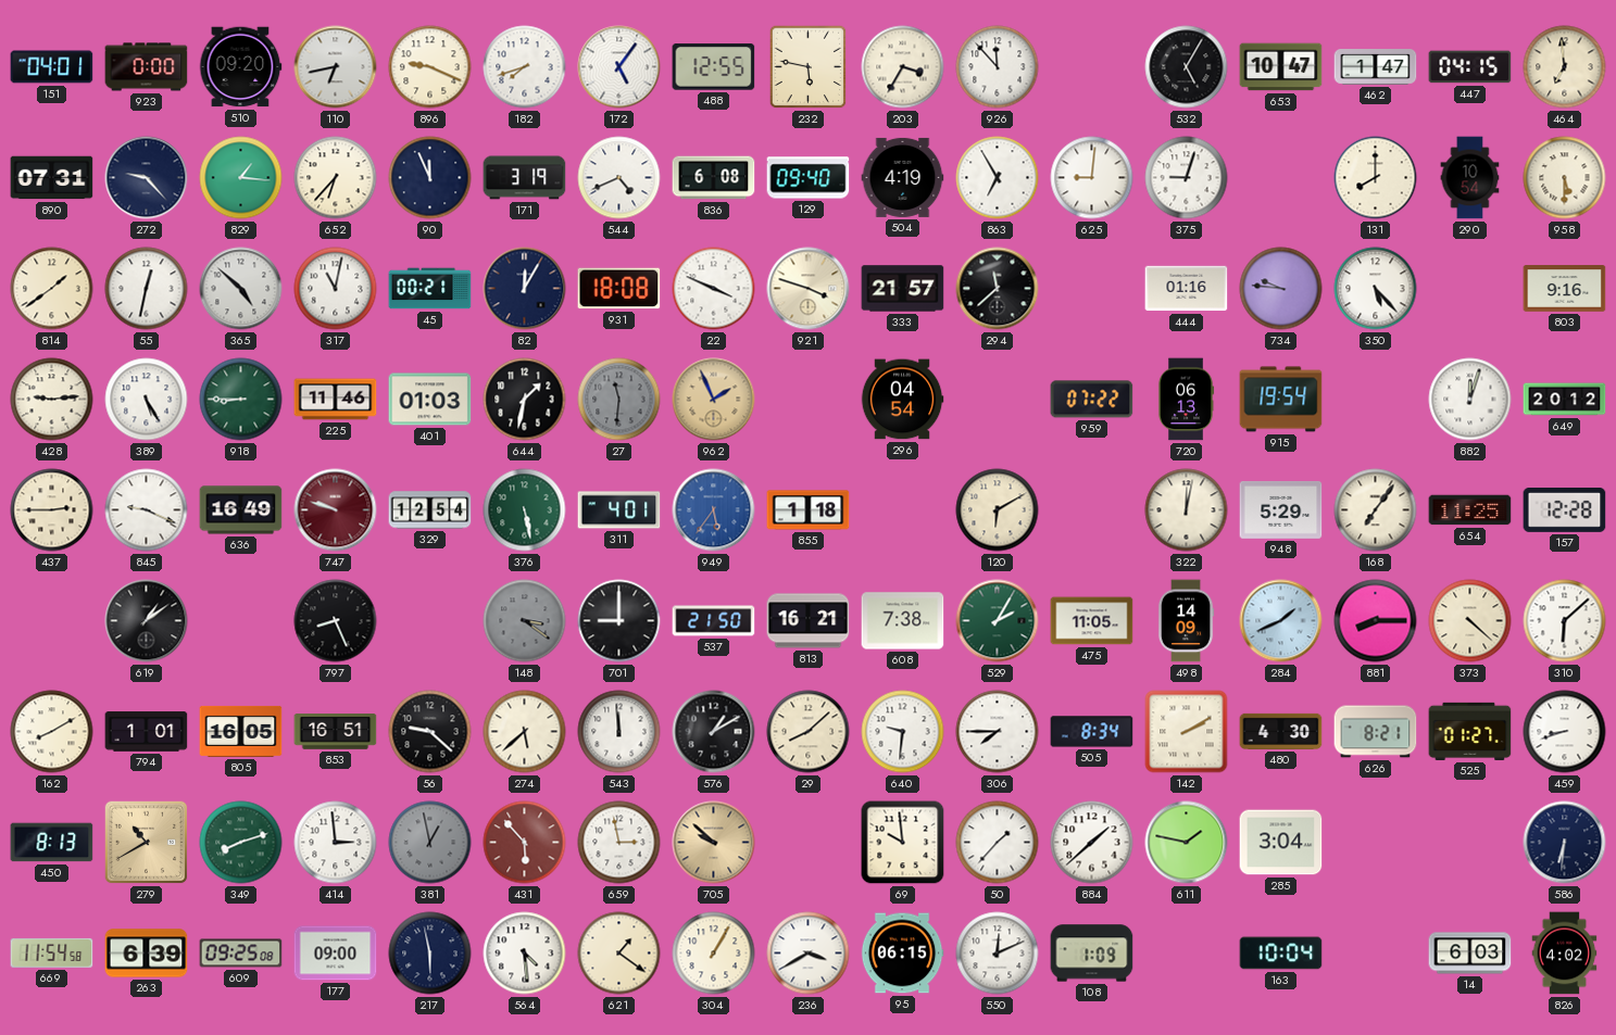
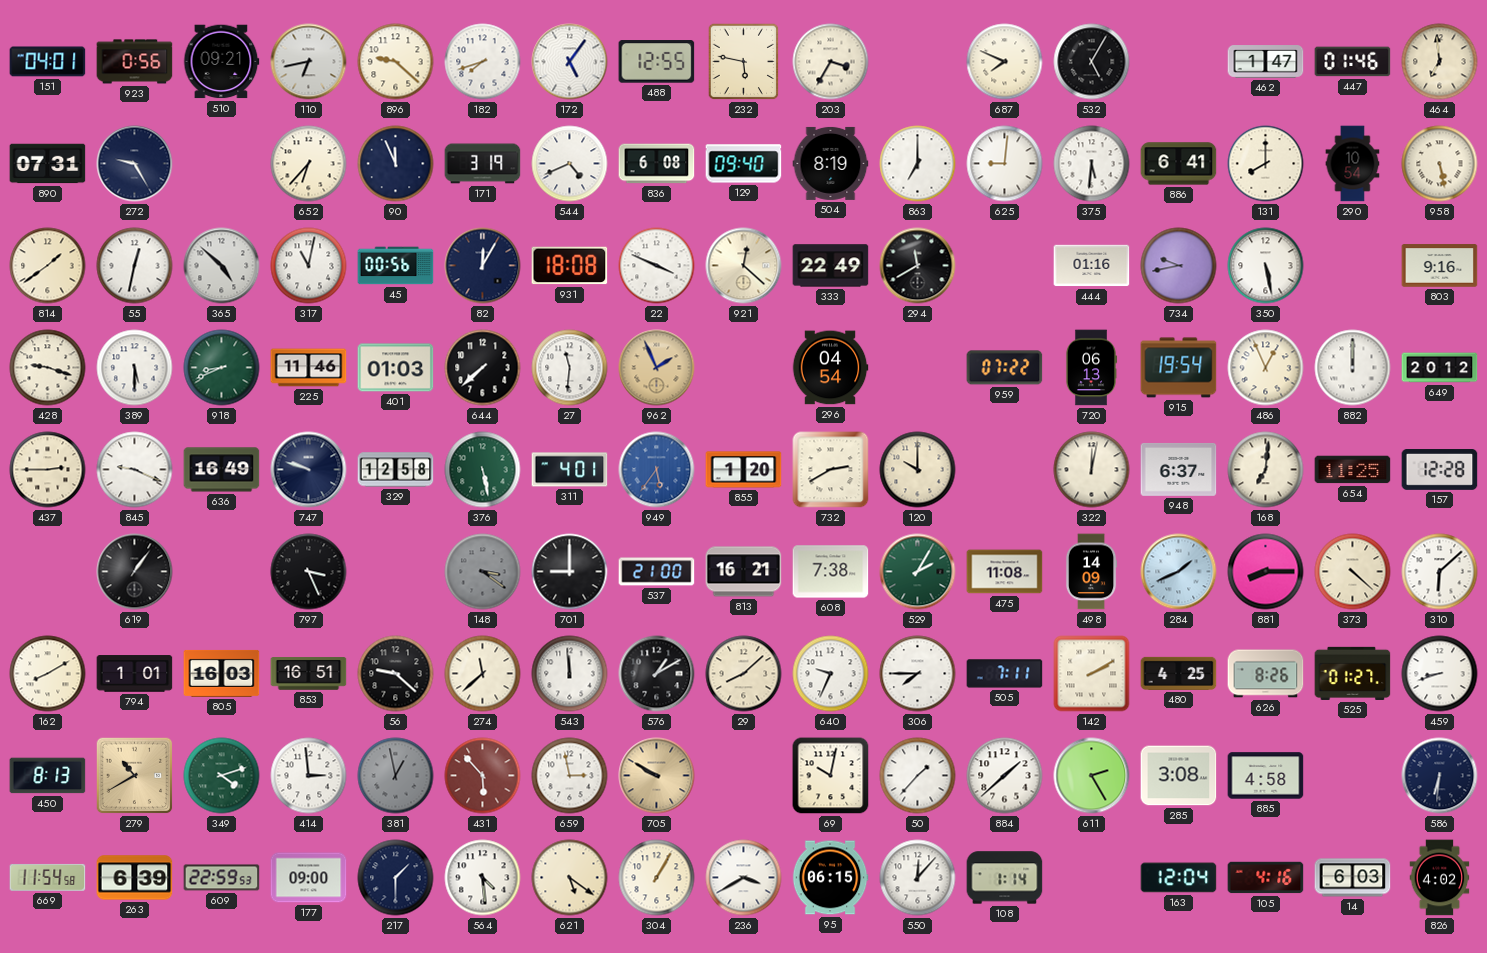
923: 0:00 -> 0:56 (135, 62)
510: 09:20 -> 09:21 (222, 62)
896: 9:19 -> 9:22 (396, 62)
926: 11:53 -> none (998, 67)
687: none -> 7:49 (1005, 62)
653: 10:47 -> none (1281, 67)
447: 04:15 -> 01:46 (1353, 62)
272: 9:23 -> 9:25 (135, 164)
829: 1:16 -> none (241, 178)
504: 4:19 -> 8:19 (831, 163)
863: 6:55 -> 7:00 (918, 164)
375: 9:03 -> 5:31 (1092, 164)
886: none -> 6:41 (1179, 164)
958: 5:30 -> 5:28 (1440, 164)
45: 00:21 -> 00:56 (396, 266)
921: 3:48 -> 12:22 (744, 266)
333: 21:57 -> 22:49 (831, 266)
294: 11:38 -> 11:40 (918, 266)
734: 9:46 -> 9:43 (1179, 266)
350: 5:23 -> 5:28 (1266, 266)
428: 9:14 -> 9:18 (48, 368)
389: 5:25 -> 5:30 (135, 368)
918: 8:45 -> 8:41 (222, 368)
644: 1:32 -> 7:38 (483, 368)
27 dial: grey -> white (570, 368)
486: none -> 12:56 (1266, 368)
882: 12:03 -> 12:00 (1353, 368)
747 dial: burgundy -> navy (309, 470)
329: 12:54 -> 12:58 (396, 470)
855: 1:18 -> 1:20 (744, 470)
732: none -> 2:40 (831, 470)
120: 6:10 -> 10:00 (918, 470)
948: 5:29 -> 6:37 (1179, 469)
168: 7:06 -> 7:01 (1266, 470)
619: 1:09 -> 1:06 (135, 572)
797: 8:26 -> 3:26 (309, 572)
537: 21:50 -> 21:00 (657, 572)
475: 11:05 -> 11:08 (1005, 572)
805: 16:05 -> 16:03 (222, 673)
274: 5:38 -> 11:38 (483, 674)
640: 9:31 -> 9:34 (831, 674)
505: 8:34 -> 7:11 (1005, 674)
480: 4:30 -> 4:25 (1179, 673)
626: 8:21 -> 8:26 (1266, 674)
349: 8:12 -> 4:12 (222, 776)
705: 9:52 -> 9:50 (657, 776)
69: 9:59 -> 10:02 (831, 776)
611: 1:47 -> 2:25 (1092, 776)
285: 3:04 -> 3:08 (1179, 776)
885: none -> 4:58 (1266, 776)
609: 09:25 -> 22:59 (222, 878)
217: 5:58 -> 1:30 (396, 878)
621: 1:21 -> 5:21 (570, 878)
550: 12:11 -> 12:07 (918, 878)
108: 1:09 -> 1:14 (1005, 878)
163: 10:04 -> 12:04 (1179, 878)
105: none -> 4:16 (1266, 878)
